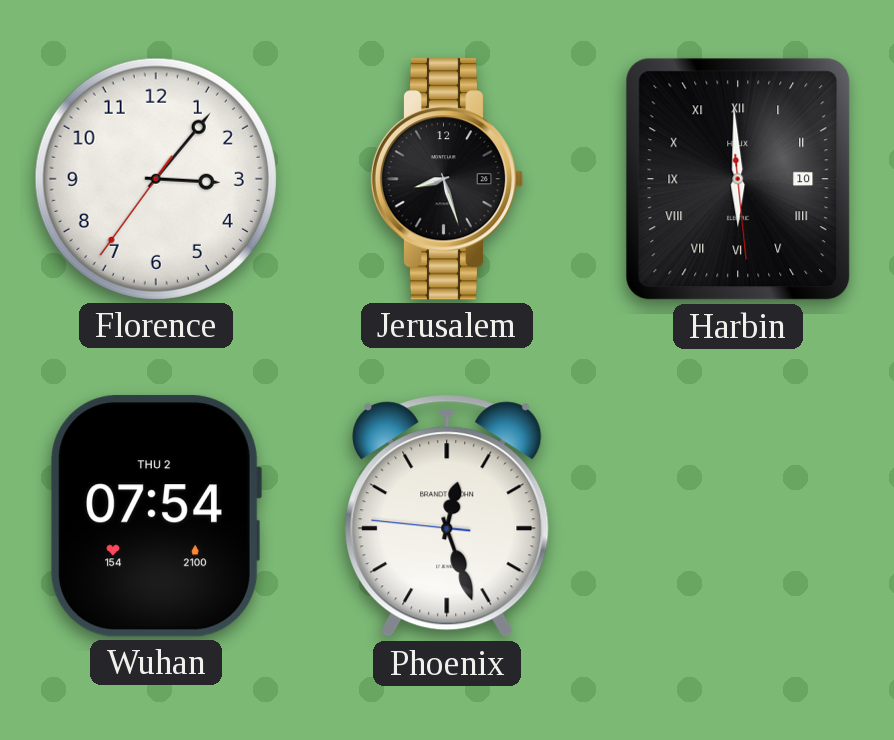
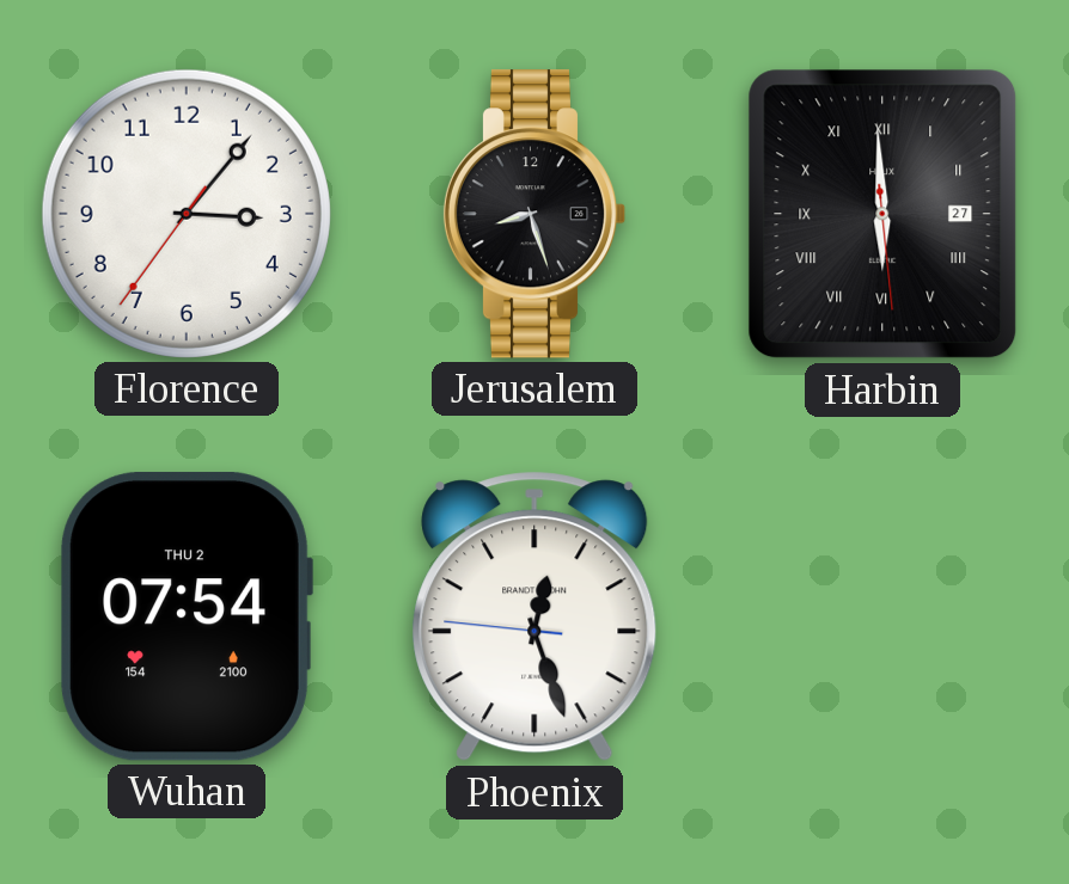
Harbin date: 10 -> 27 (882, 214)
